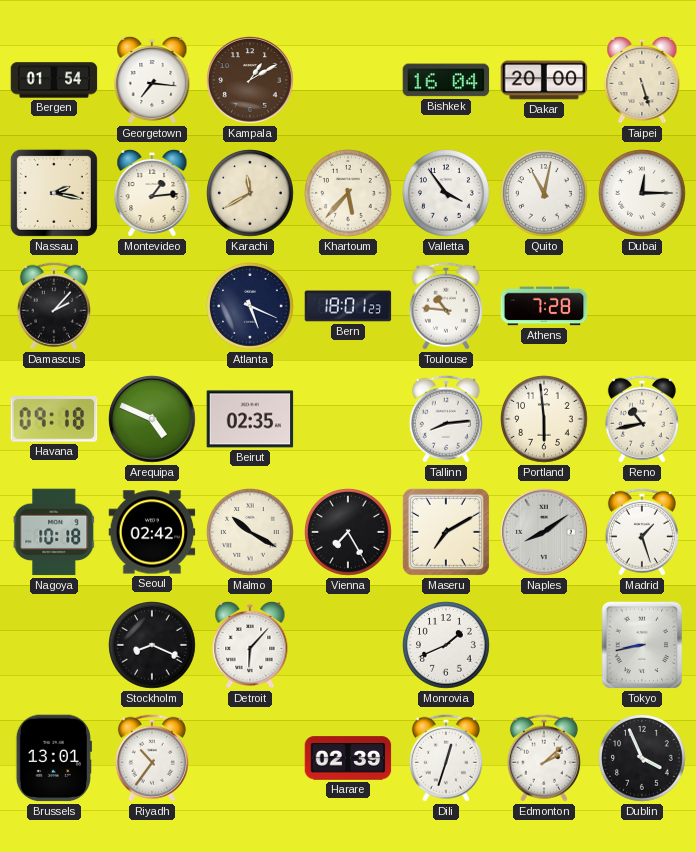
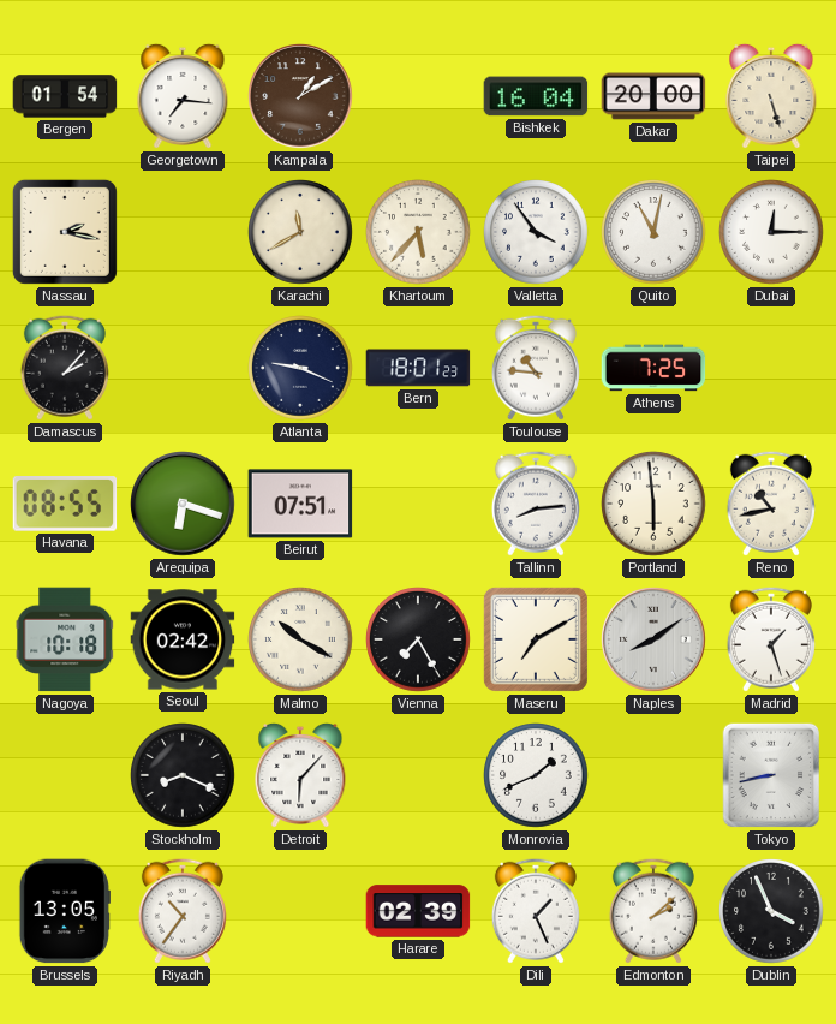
Montevideo: 1:14 -> none (152, 193)
Atlanta: 5:19 -> 9:19 (300, 368)
Athens: 7:28 -> 7:25 (653, 368)
Havana: 09:18 -> 08:55 (65, 505)
Arequipa: 4:49 -> 6:18 (183, 504)
Beirut: 02:35 -> 07:51 (300, 504)
Brussels: 13:01 -> 13:05 (65, 911)
Dili: 12:33 -> 1:26 (536, 911)
